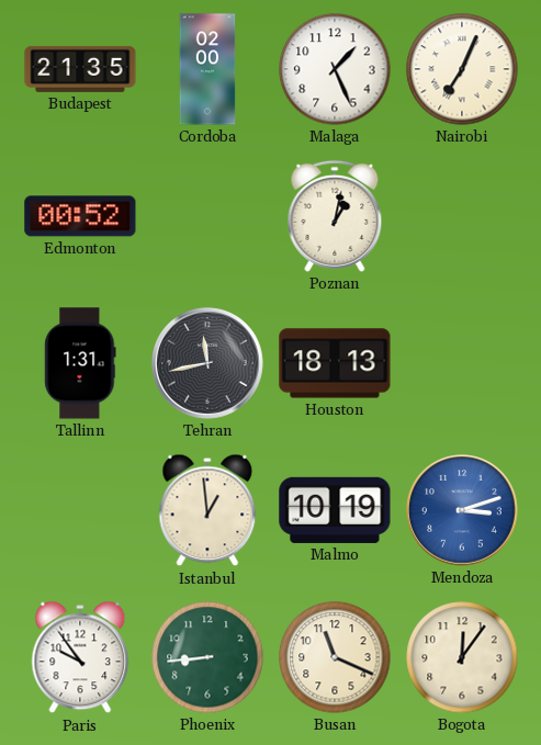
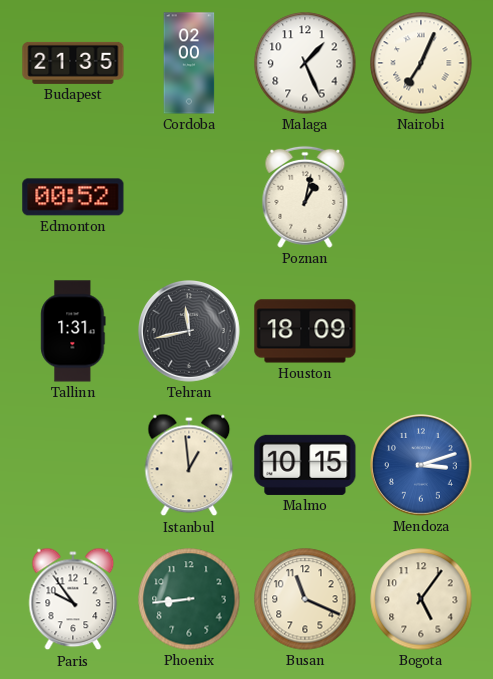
Houston: 18:13 -> 18:09 (305, 331)
Malmo: 10:19 -> 10:15 (305, 465)
Bogota: 12:06 -> 5:06 (421, 599)
